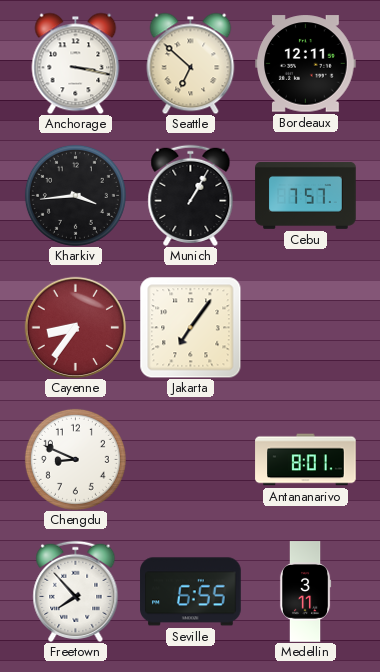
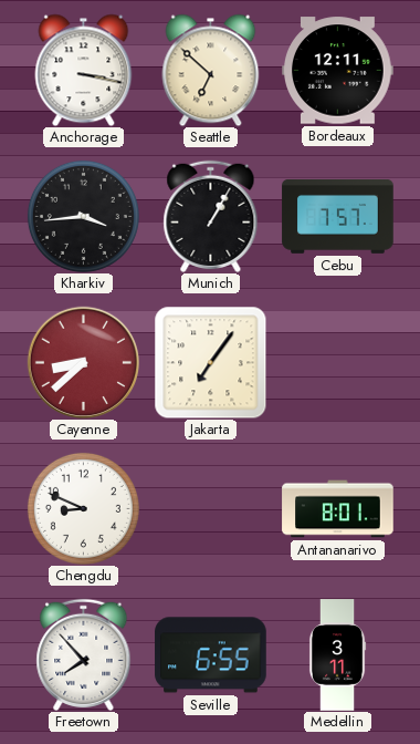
Cayenne: 8:36 -> 8:38 (83, 362)
